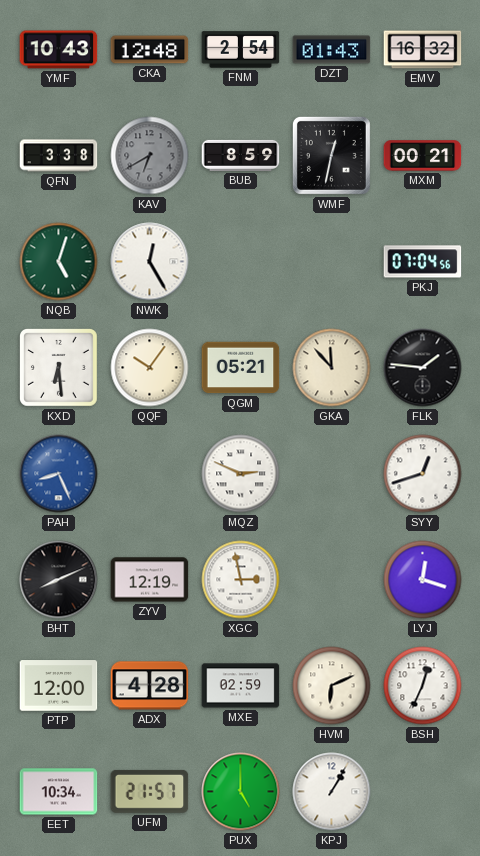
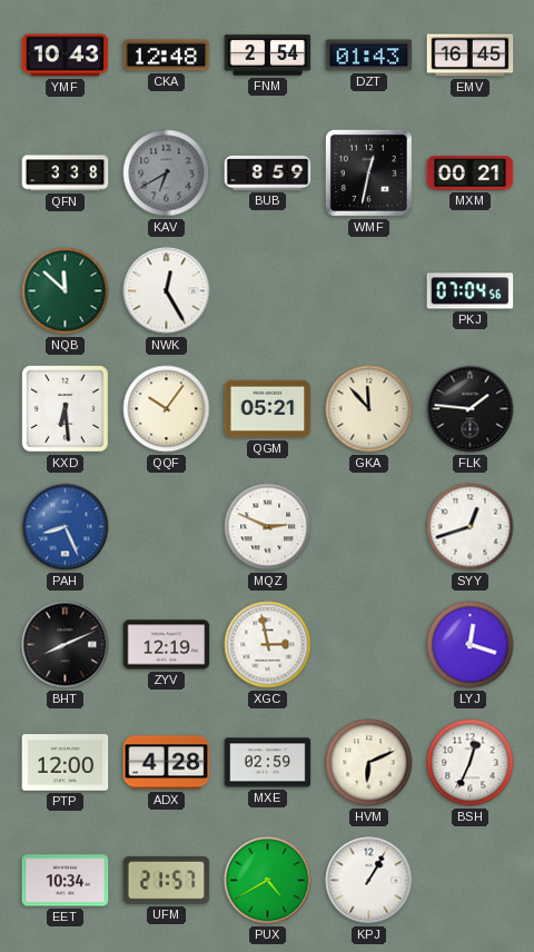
EMV: 16:32 -> 16:45 (471, 56)
NQB: 5:03 -> 11:52 (66, 291)
PUX: 5:00 -> 4:40 (268, 881)
